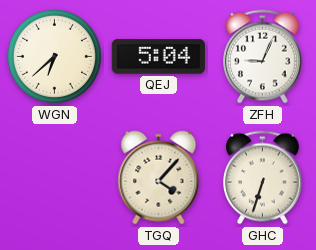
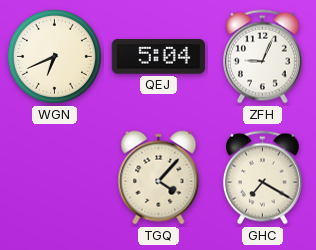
WGN: 6:38 -> 6:41 (54, 56)
GHC: 6:33 -> 7:20 (263, 178)
